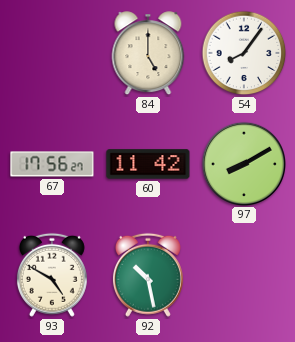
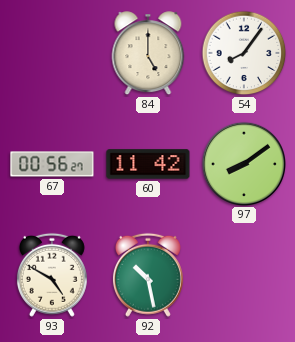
67: 17:56 -> 00:56 (52, 164)
97: 8:10 -> 8:09 (243, 163)
